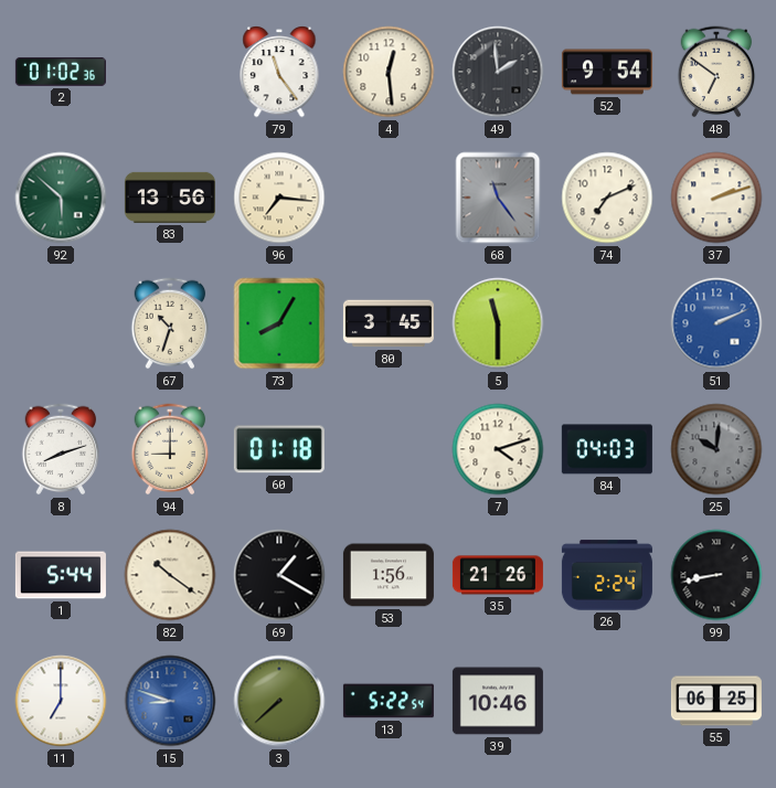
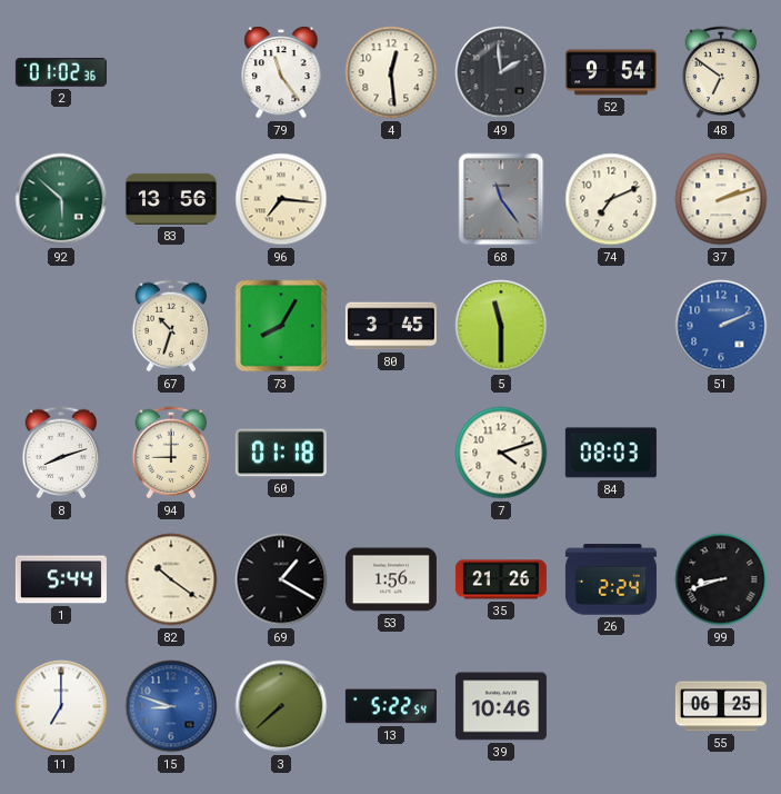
84: 04:03 -> 08:03 (611, 453)
25: 10:01 -> none (716, 449)
99: 8:43 -> 8:42 (721, 579)
